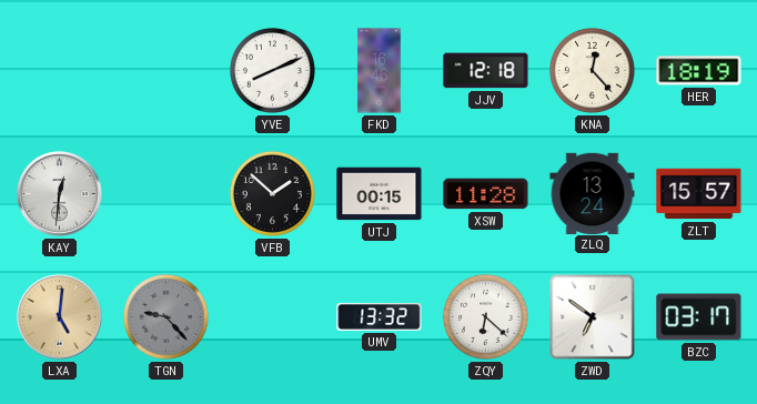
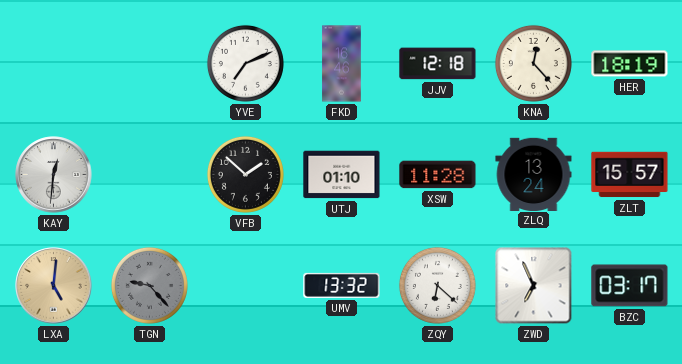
YVE: 8:11 -> 7:11 (245, 63)
UTJ: 00:15 -> 01:10 (342, 175)
ZWD: 6:51 -> 6:56 (534, 286)
